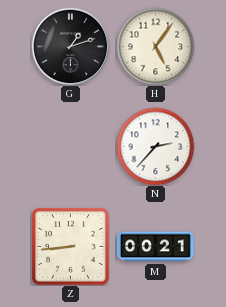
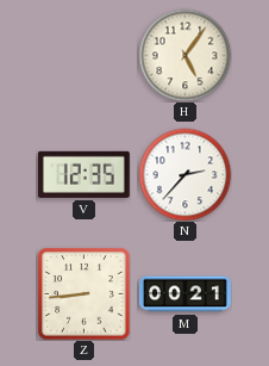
G: 1:12 -> none (70, 46)
V: none -> 12:35 (83, 174)
